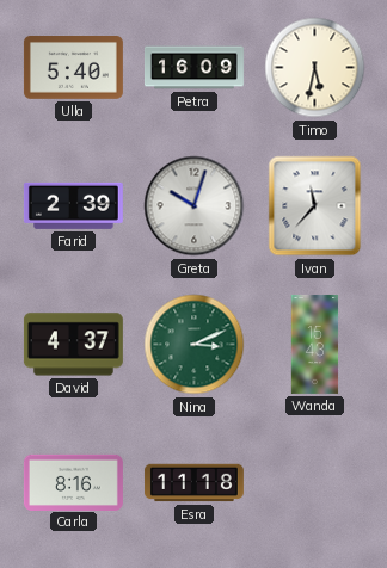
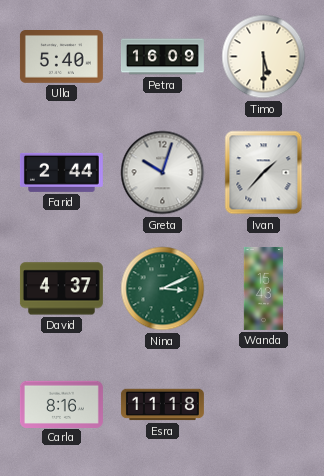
Timo: 5:32 -> 5:30 (264, 57)
Farid: 2:39 -> 2:44 (61, 172)
Ivan: 11:37 -> 1:37 (264, 173)
